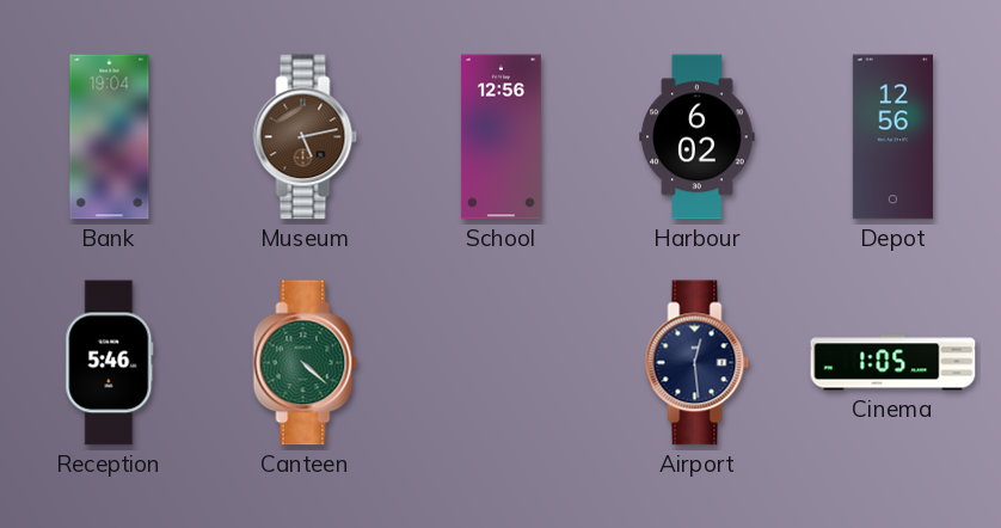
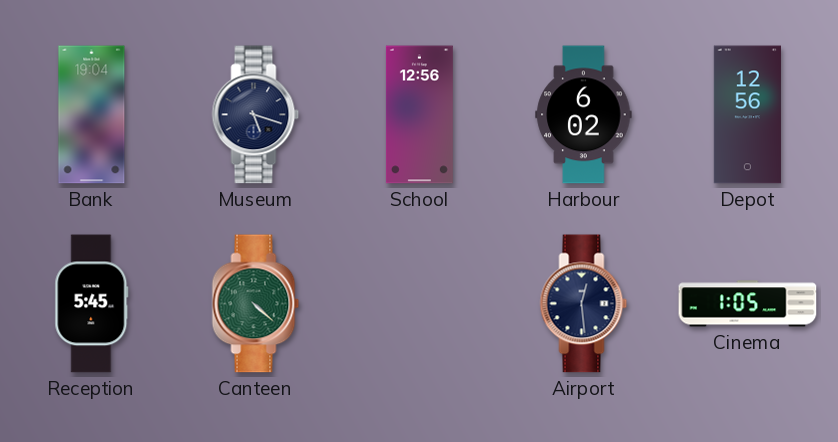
Museum: 5:13 -> 5:18 (256, 115)
Museum dial: brown -> navy (256, 115)
Reception: 5:46 -> 5:45 (92, 304)
